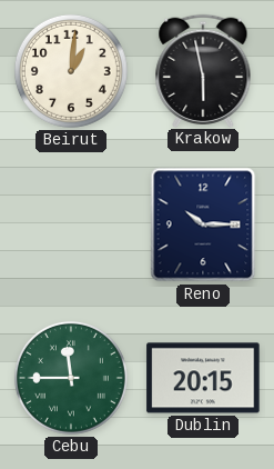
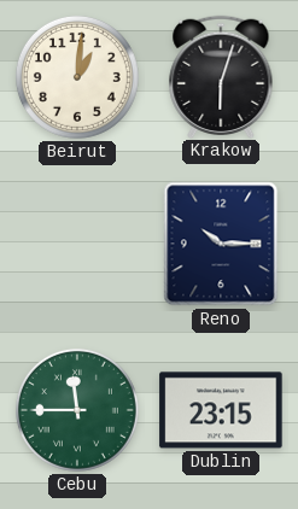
Krakow: 5:58 -> 6:03 (221, 76)
Dublin: 20:15 -> 23:15 (221, 410)
